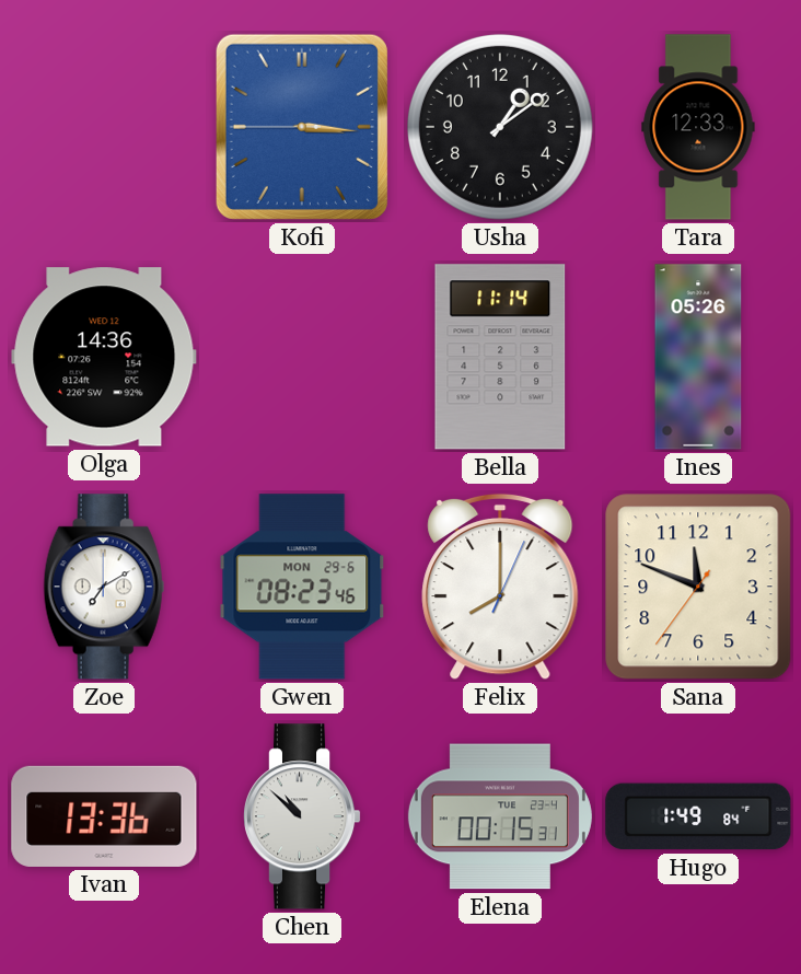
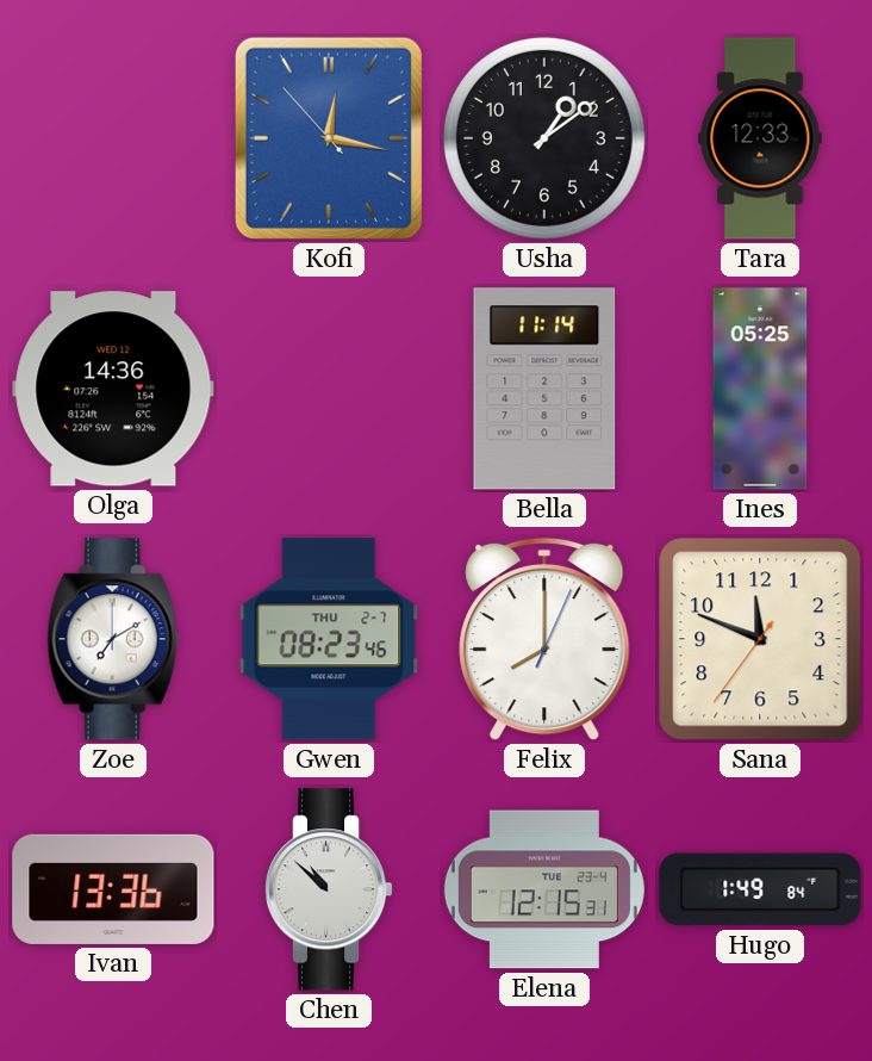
Kofi: 3:15 -> 12:16 (329, 138)
Ines: 05:26 -> 05:25 (760, 389)
Gwen date: MON 29-6 -> THU 2-7 (329, 639)
Elena: 00:15 -> 12:15 (544, 889)
